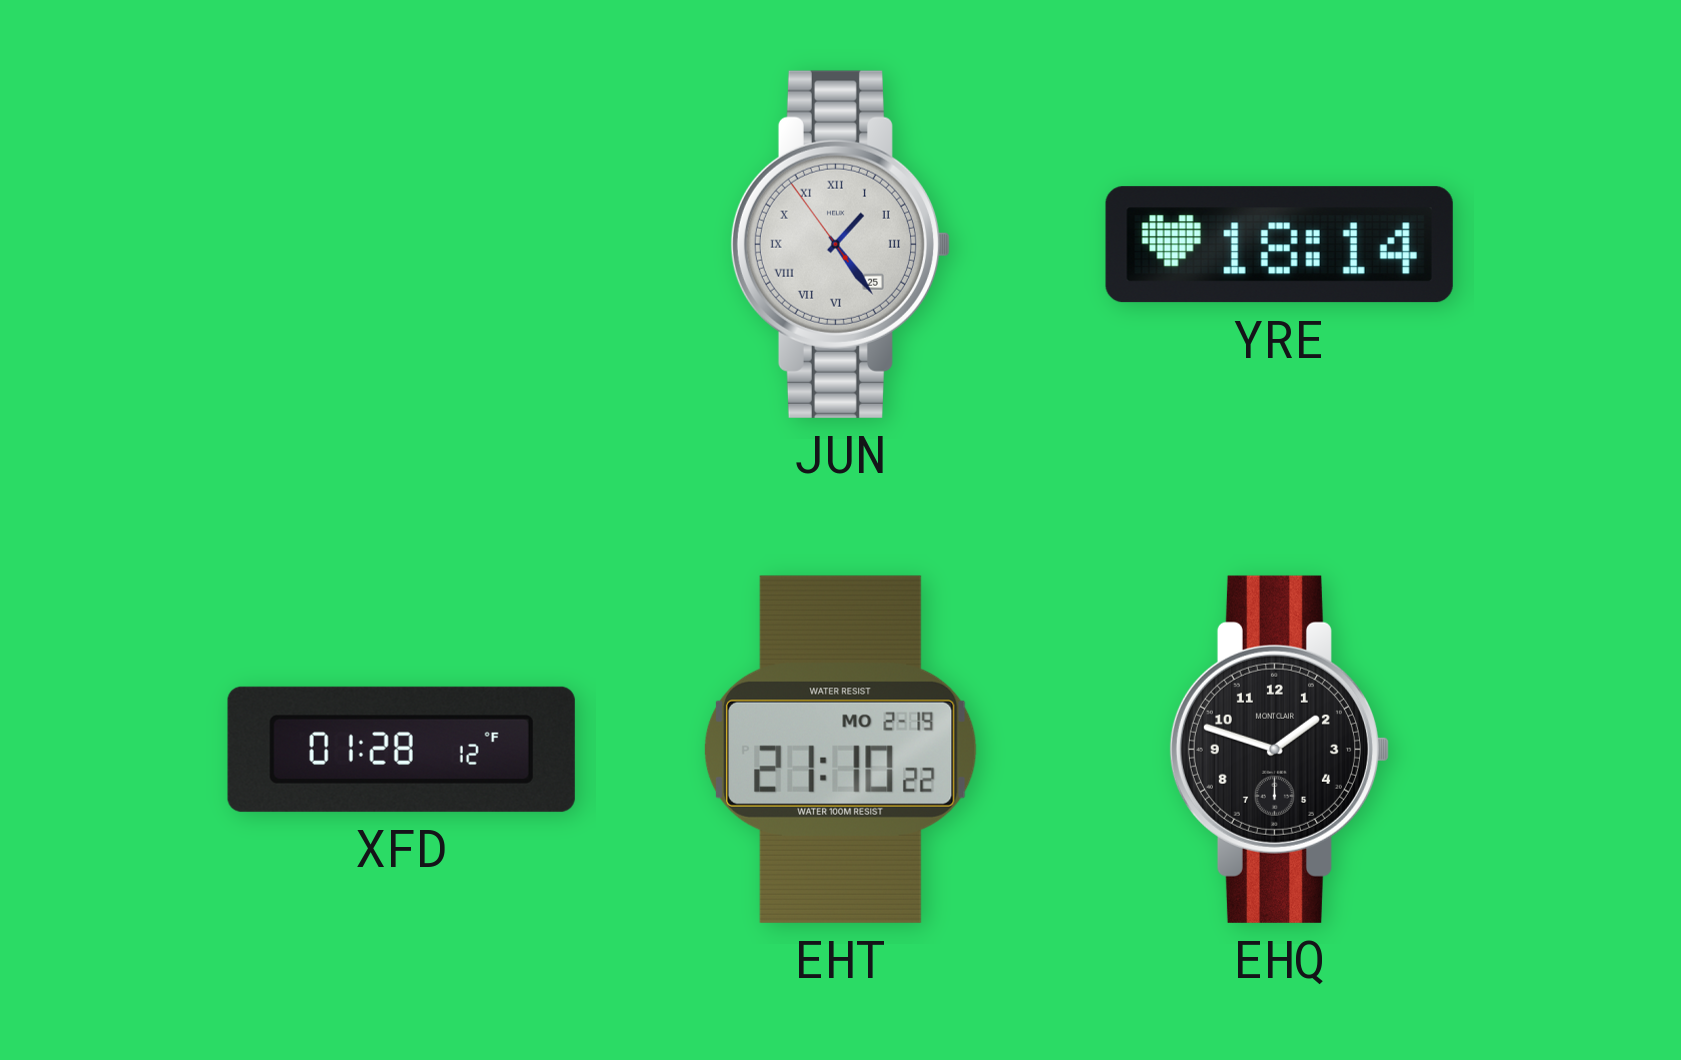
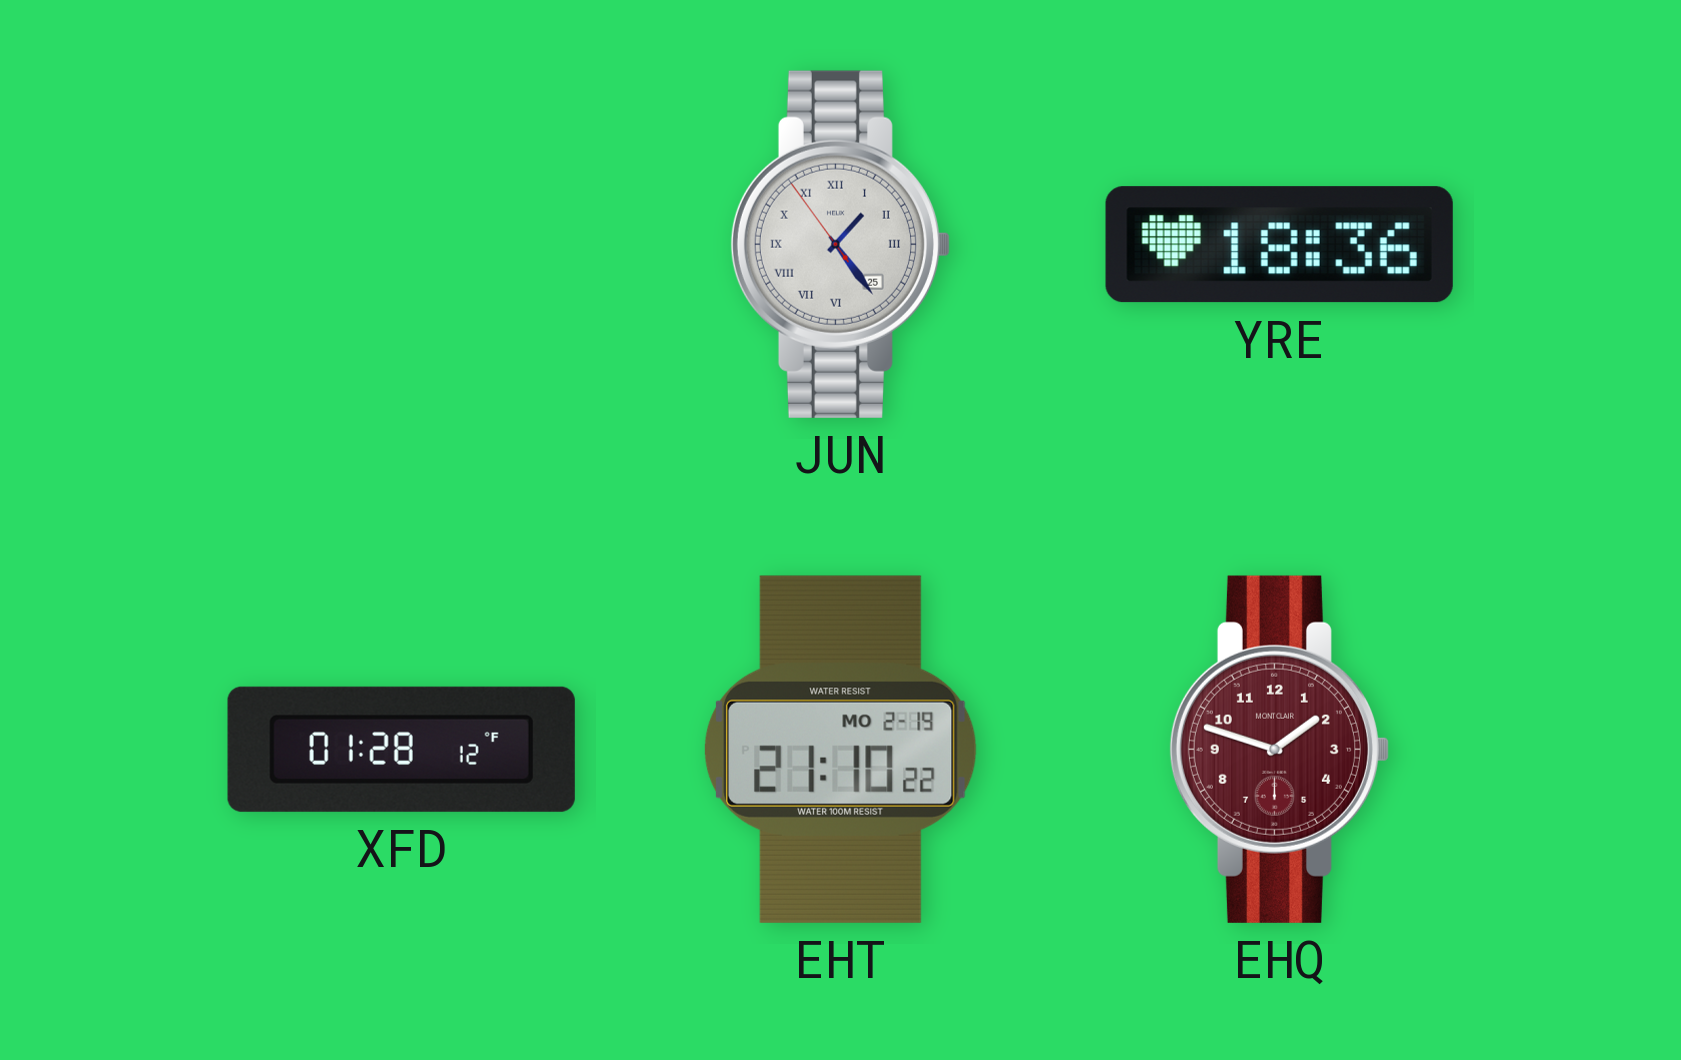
YRE: 18:14 -> 18:36 (1279, 245)
EHQ dial: black -> burgundy (1279, 749)
